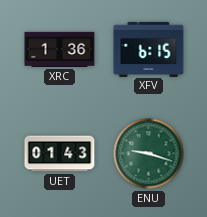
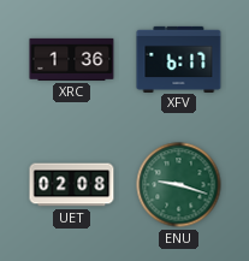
XFV: 6:15 -> 6:17 (179, 59)
UET: 01:43 -> 02:08 (72, 185)
